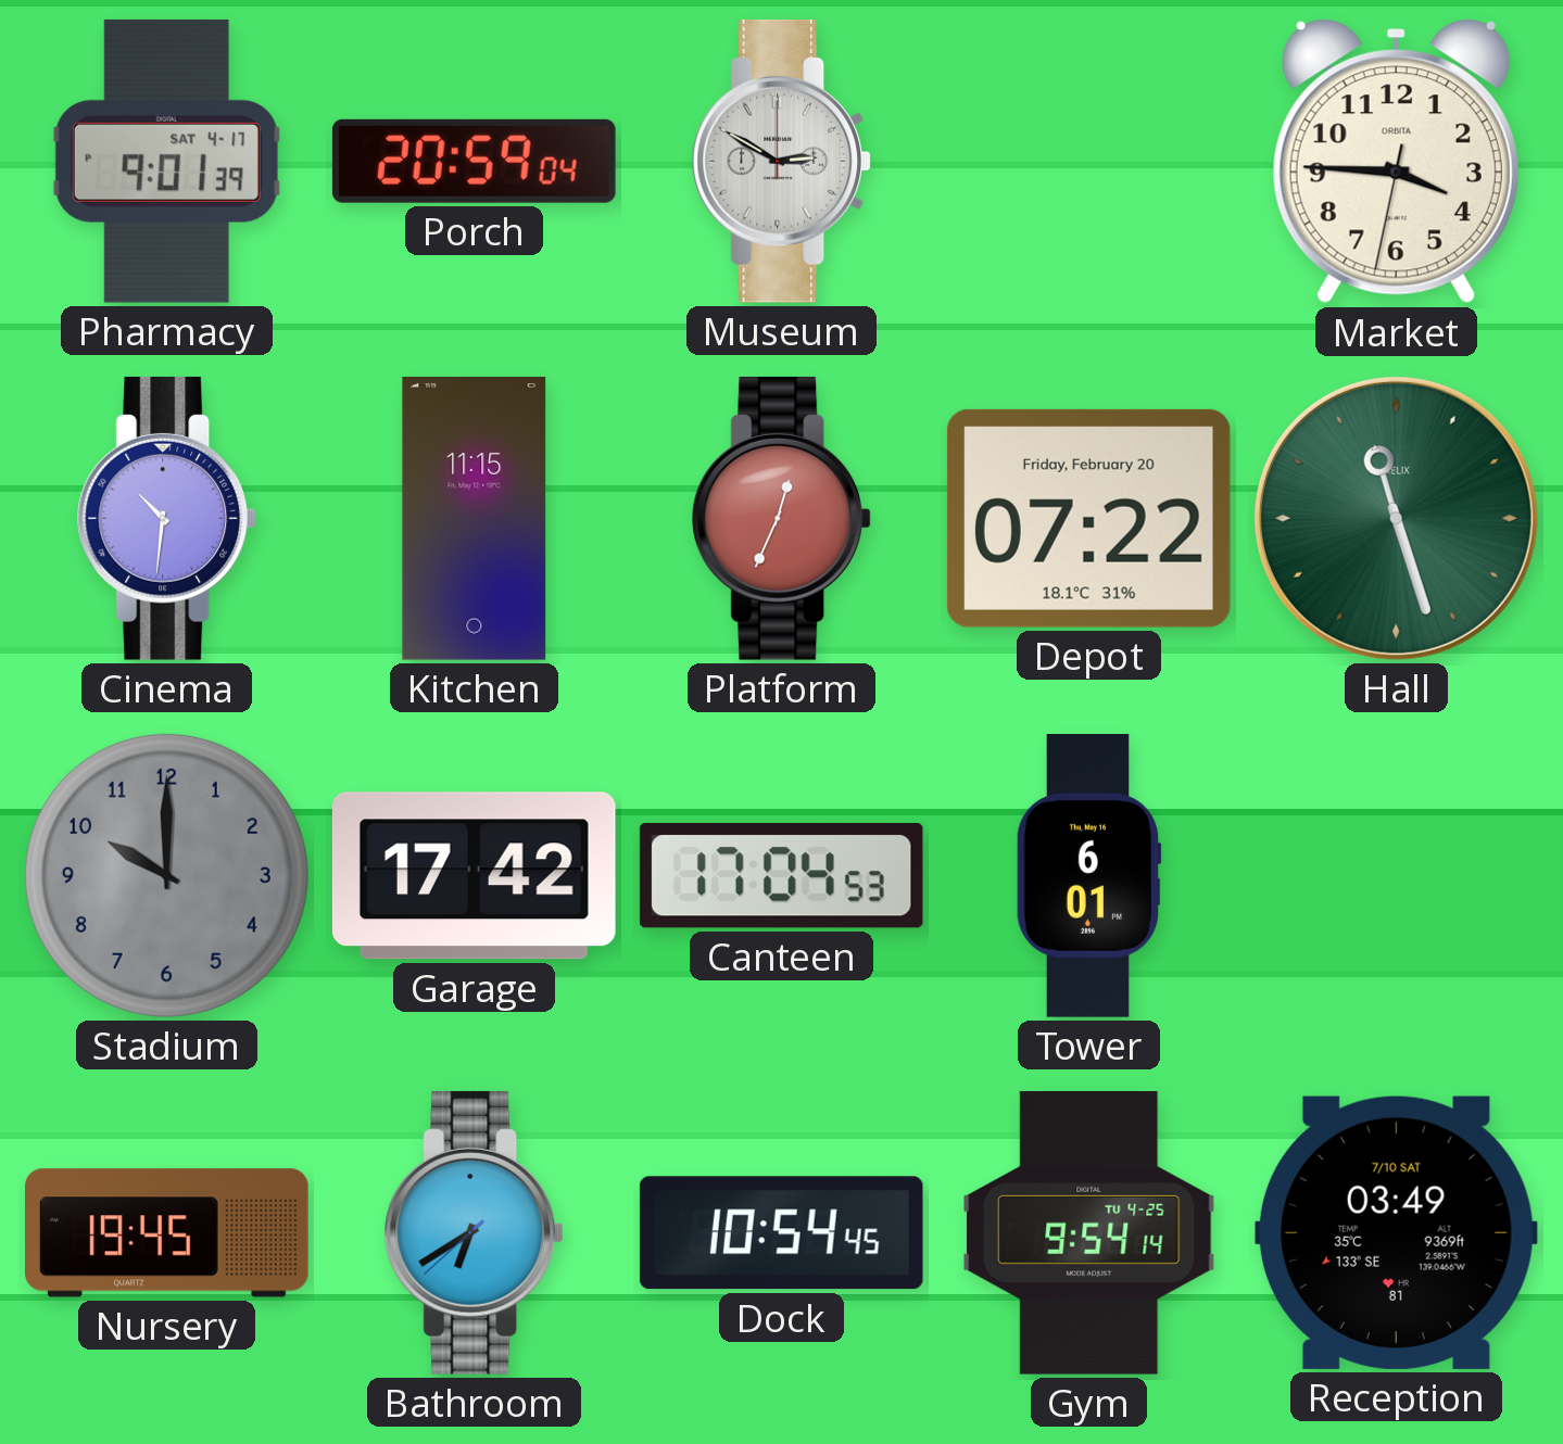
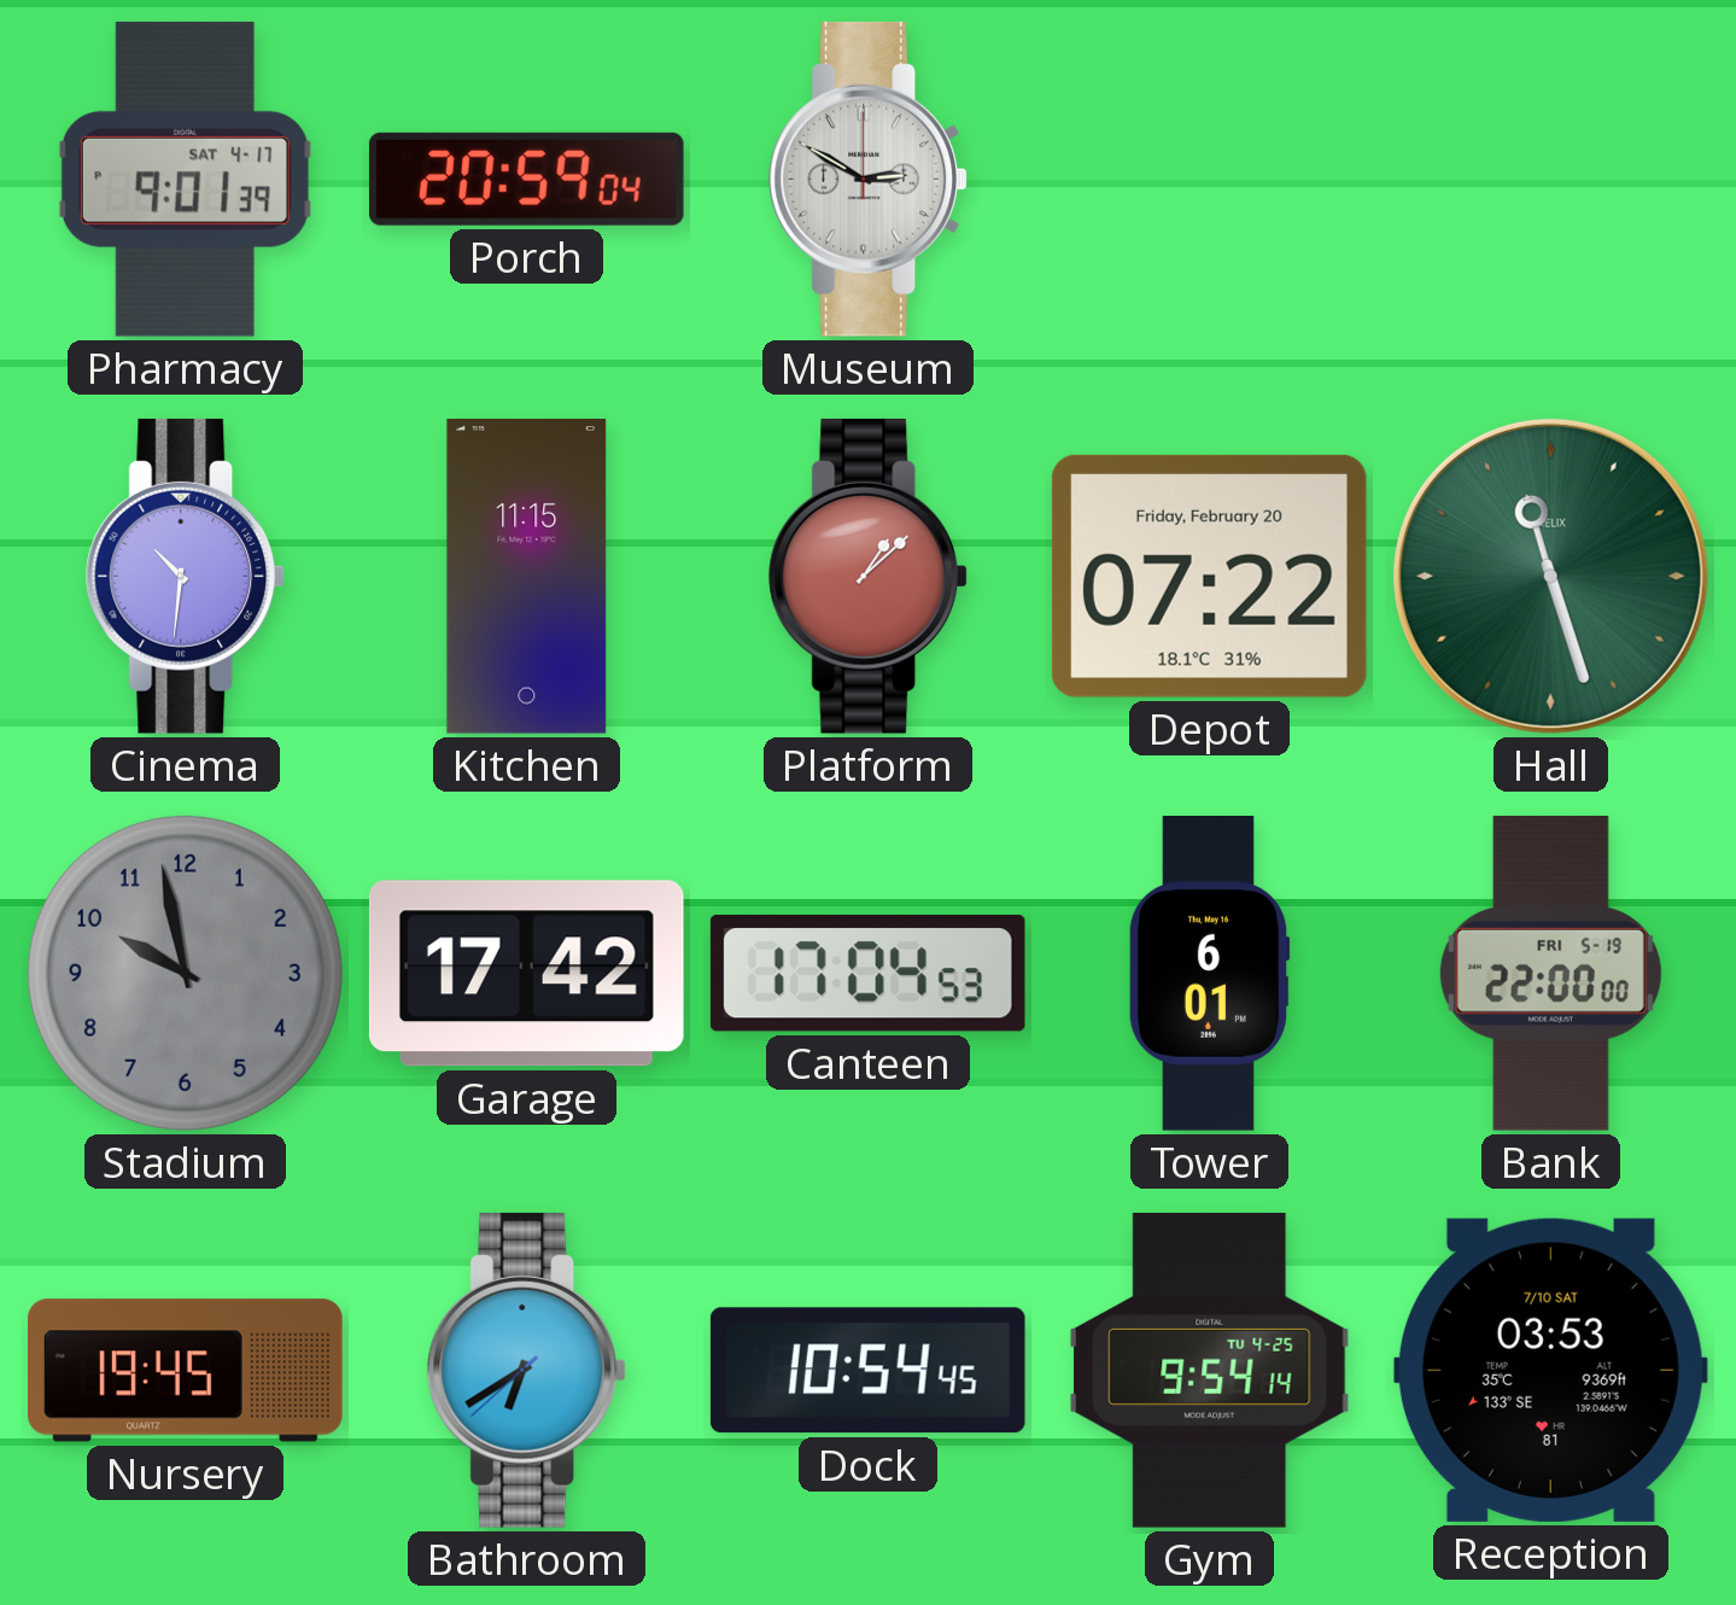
Market: 3:45 -> none (1396, 162)
Platform: 12:34 -> 1:08 (869, 576)
Stadium: 10:00 -> 9:58 (185, 973)
Bank: none -> 22:00 (1550, 973)
Reception: 03:49 -> 03:53 (1550, 1370)
